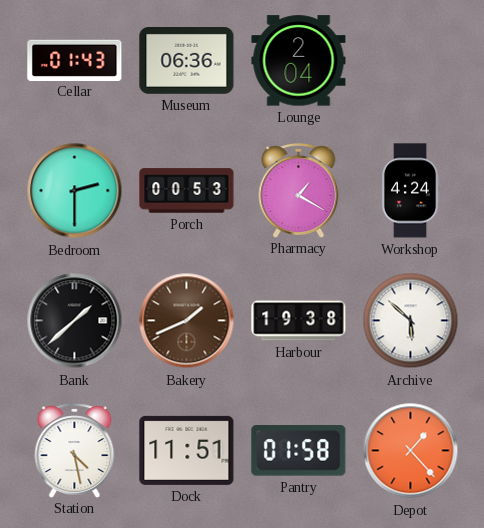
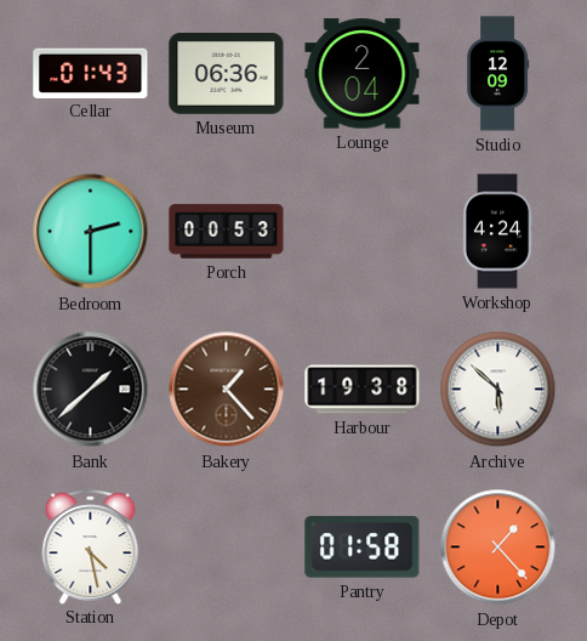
Studio: none -> 12:09 (498, 74)
Pharmacy: 1:20 -> none (299, 190)
Bakery: 1:41 -> 1:23 (227, 390)
Dock: 11:51 -> none (187, 450)
